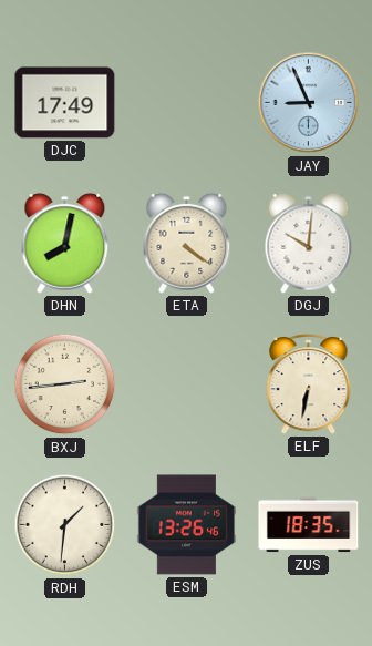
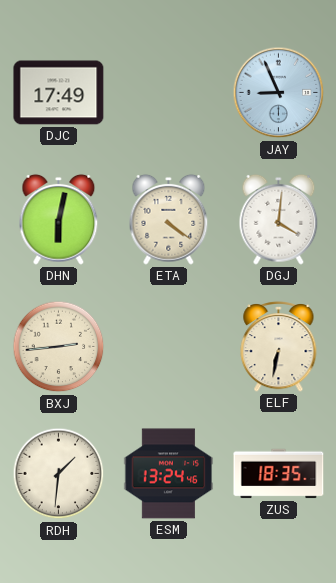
DHN: 8:02 -> 6:02 (59, 219)
DGJ: 10:01 -> 4:01 (279, 219)
ESM: 13:26 -> 13:24 (169, 474)
